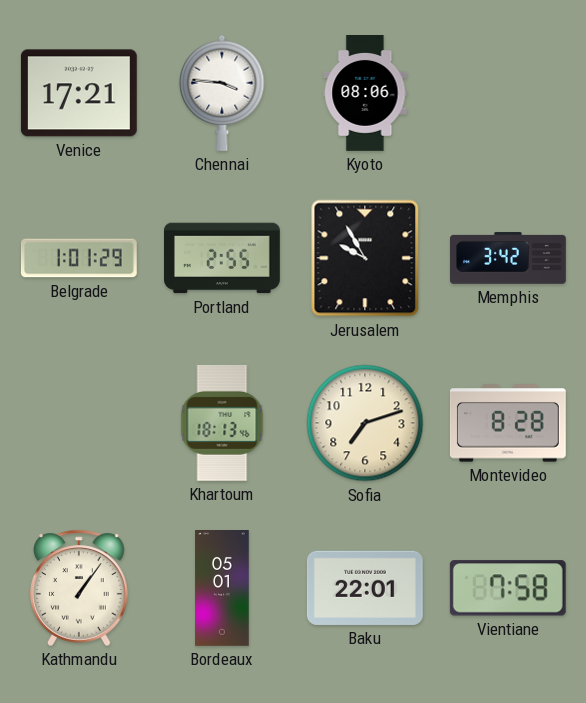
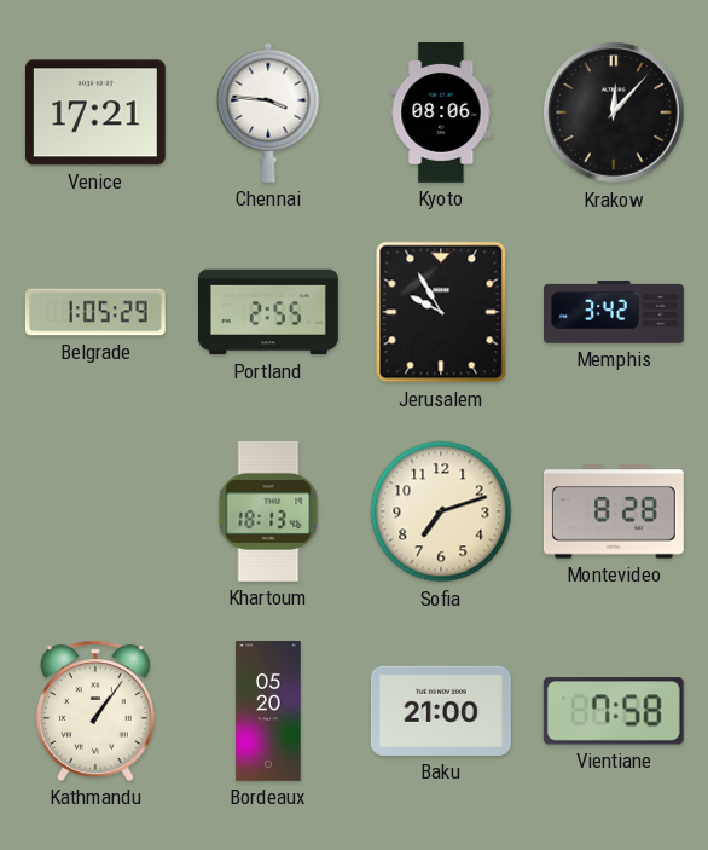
Krakow: none -> 12:07 (614, 112)
Belgrade: 1:01 -> 1:05 (95, 312)
Bordeaux: 05:01 -> 05:20 (268, 712)
Baku: 22:01 -> 21:00 (441, 711)
